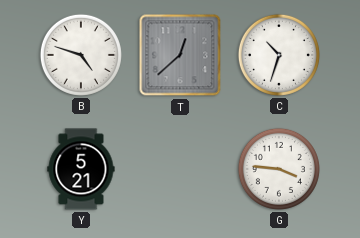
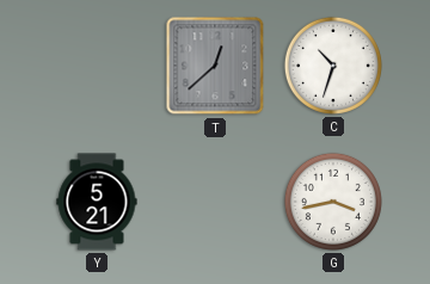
B: 4:48 -> none (81, 55)
G: 3:46 -> 3:43 (333, 202)
